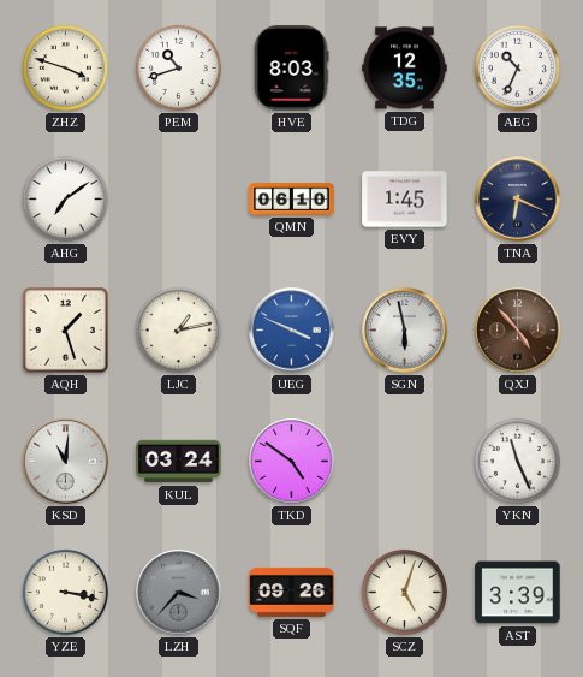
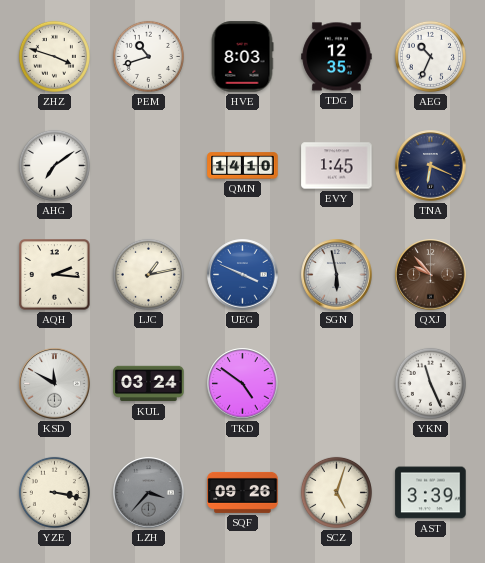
QMN: 06:10 -> 14:10 (243, 166)
AQH: 1:27 -> 2:16 (55, 275)
QXJ: 4:53 -> 9:53 (431, 275)
KSD: 11:01 -> 11:50 (55, 384)
